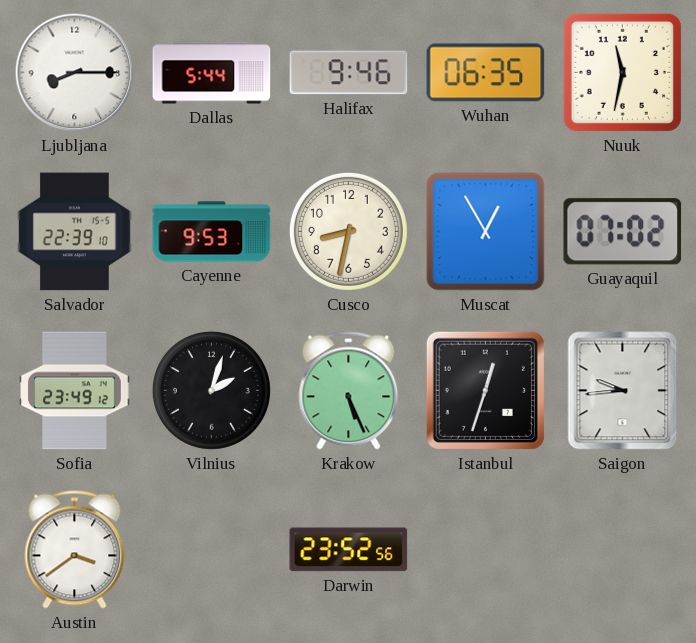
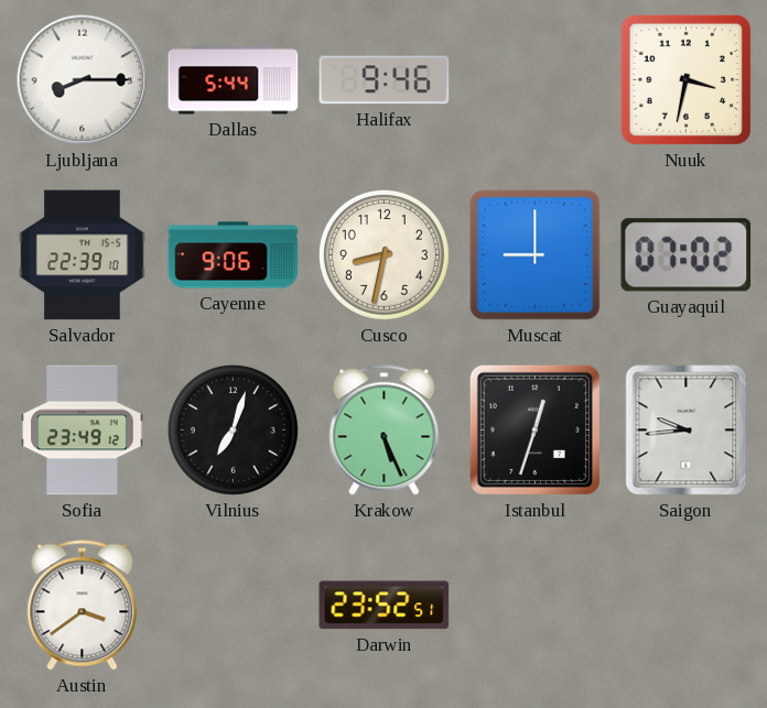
Wuhan: 06:35 -> none (486, 73)
Nuuk: 11:32 -> 3:32 (685, 79)
Cayenne: 9:53 -> 9:06 (234, 255)
Muscat: 12:55 -> 9:00 (536, 255)
Vilnius: 2:03 -> 7:03 (233, 429)
Darwin: 23:52:56 -> 23:52:51 (385, 606)
